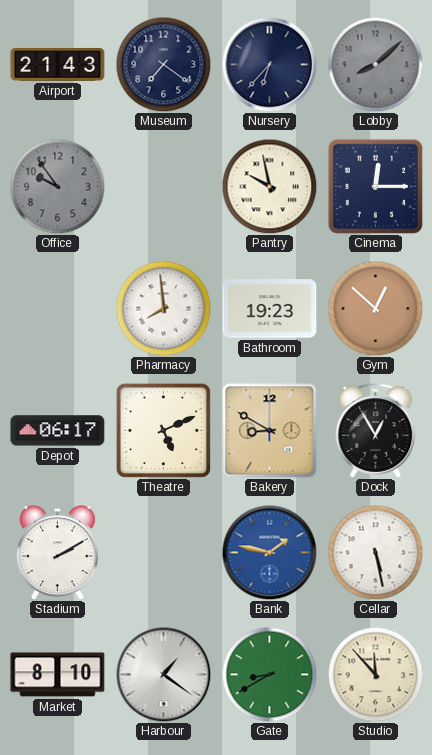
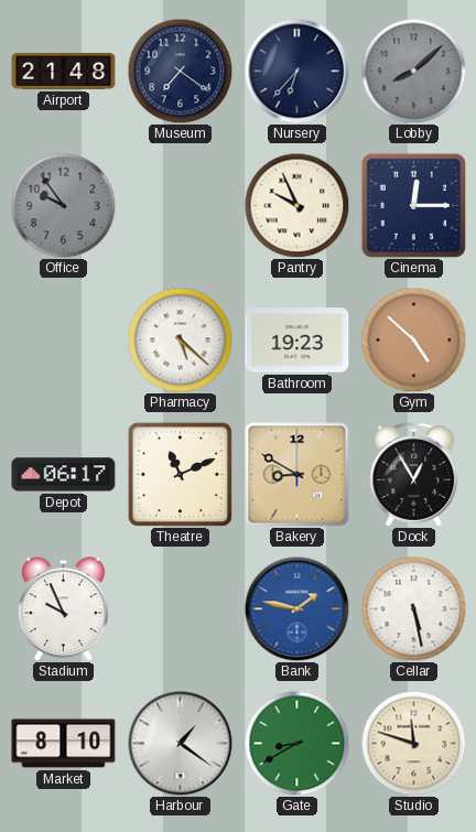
Airport: 21:43 -> 21:48 (64, 71)
Pantry: 9:58 -> 9:56 (296, 205)
Pharmacy: 7:59 -> 5:22 (180, 339)
Gym: 12:52 -> 4:52 (413, 339)
Theatre: 5:11 -> 11:11 (180, 474)
Stadium: 2:10 -> 9:56 (63, 609)
Studio: 11:53 -> 11:48 (413, 743)
